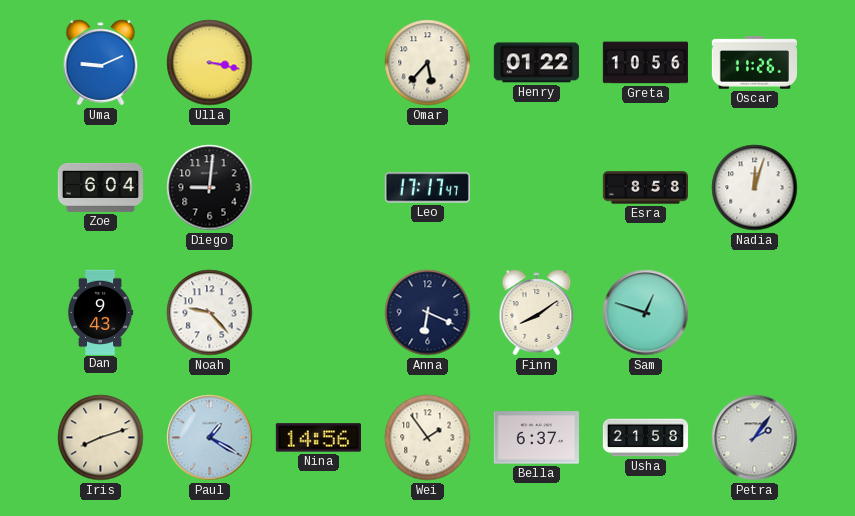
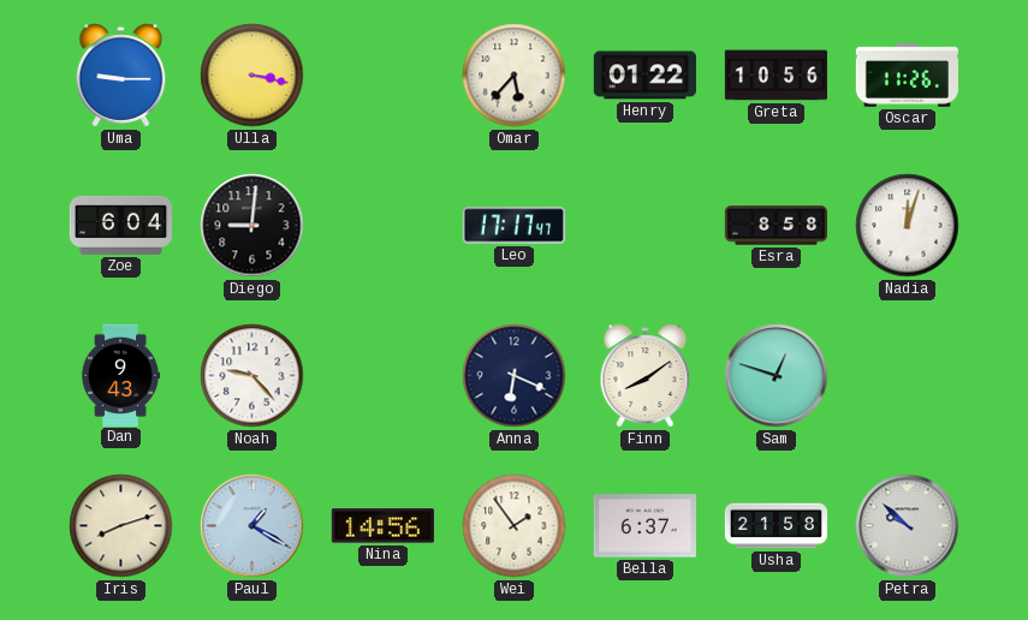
Uma: 9:11 -> 9:15 (121, 76)
Petra: 2:06 -> 9:52 (908, 526)
